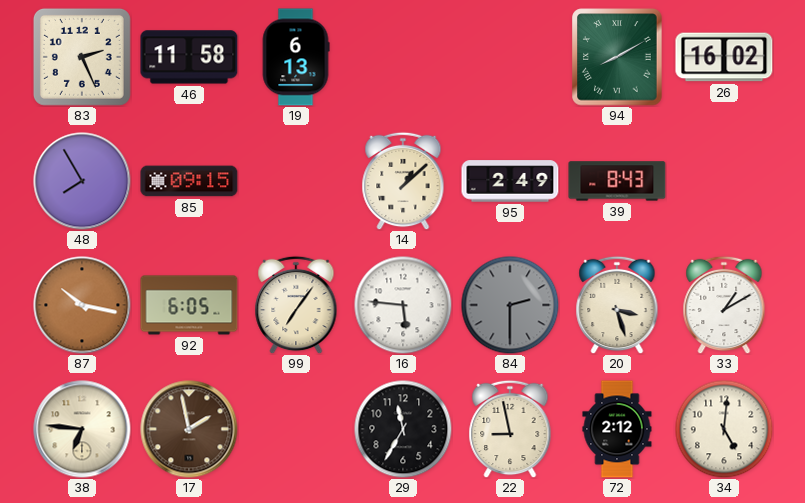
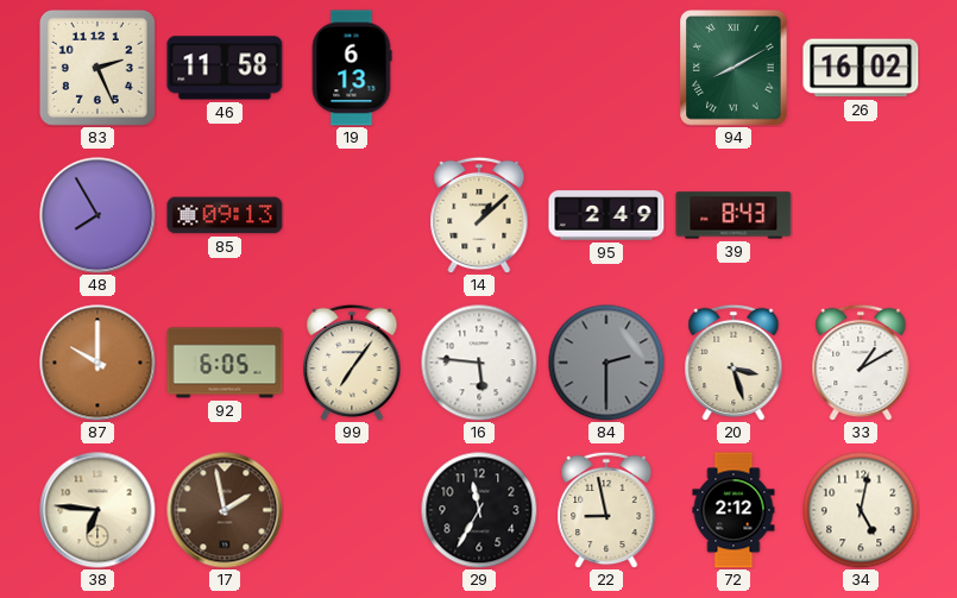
85: 09:15 -> 09:13 (225, 215)
87: 10:17 -> 10:00 (97, 363)
34: 5:01 -> 5:02 (861, 510)
